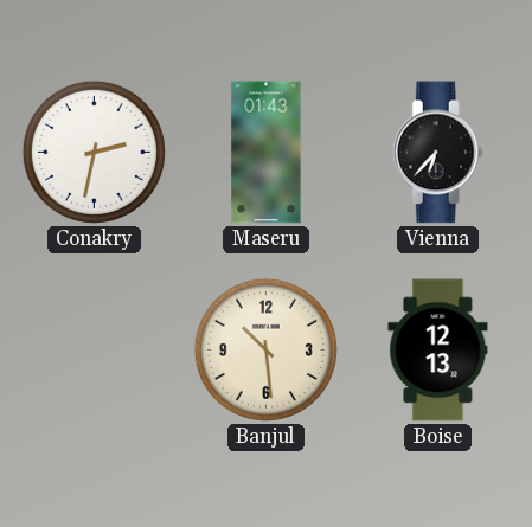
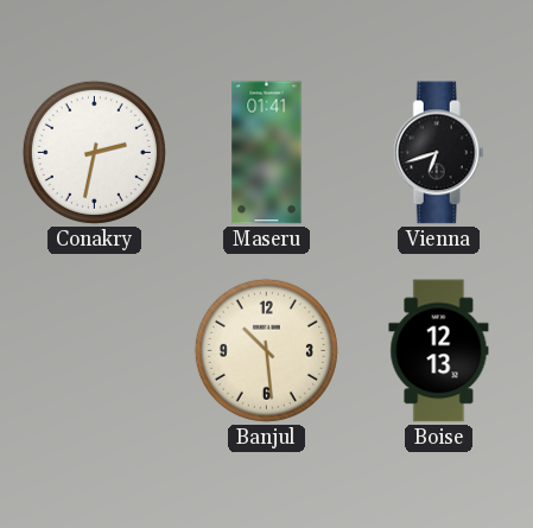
Maseru: 01:43 -> 01:41 (267, 153)
Vienna: 6:37 -> 6:42 (438, 153)
